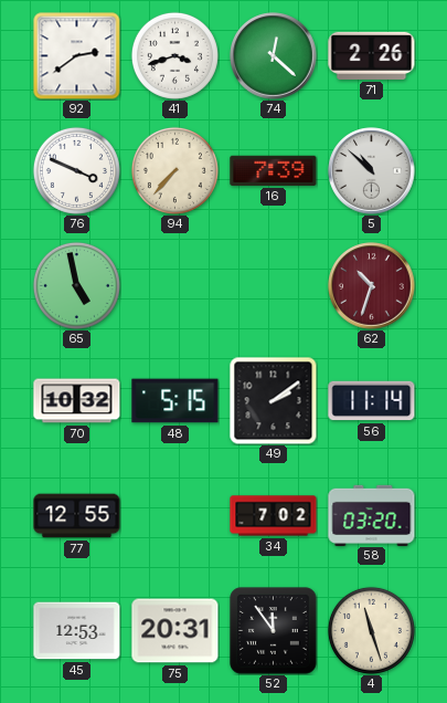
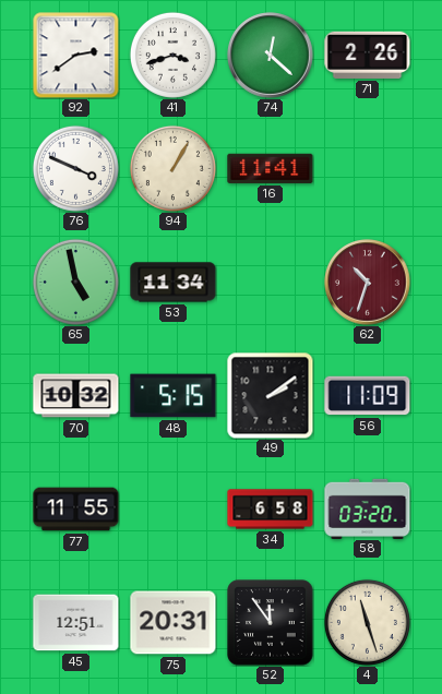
94: 7:37 -> 1:05 (172, 168)
16: 7:39 -> 11:41 (271, 168)
5: 10:52 -> none (372, 171)
53: none -> 11:34 (174, 283)
56: 11:14 -> 11:09 (368, 396)
77: 12:55 -> 11:55 (76, 510)
34: 7:02 -> 6:58 (271, 510)
45: 12:53 -> 12:51 (76, 623)
